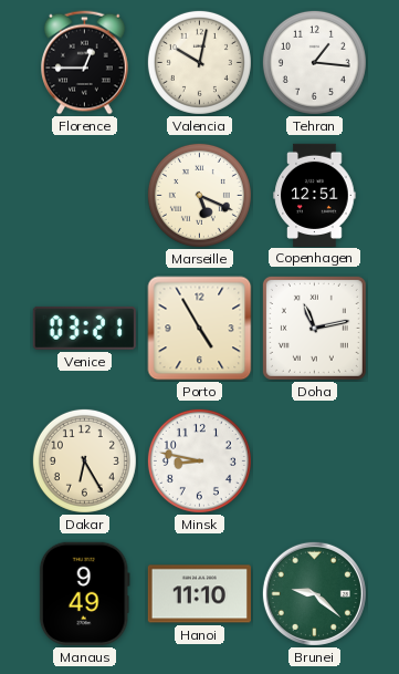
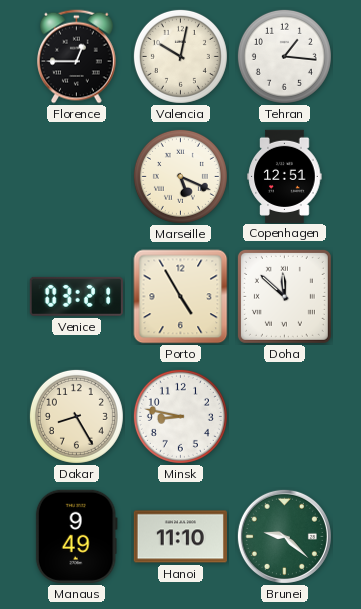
Doha: 11:13 -> 11:52 (284, 296)
Dakar: 6:25 -> 8:25 (76, 416)
